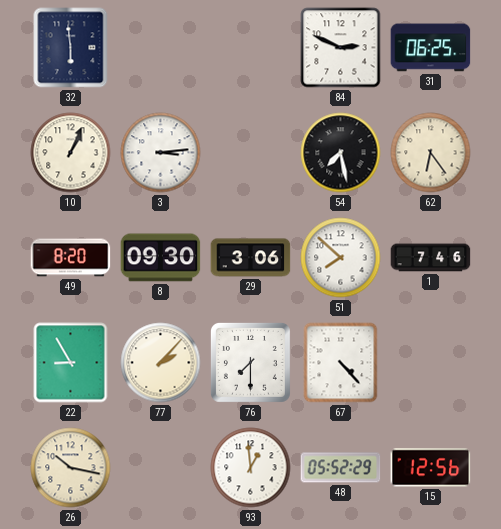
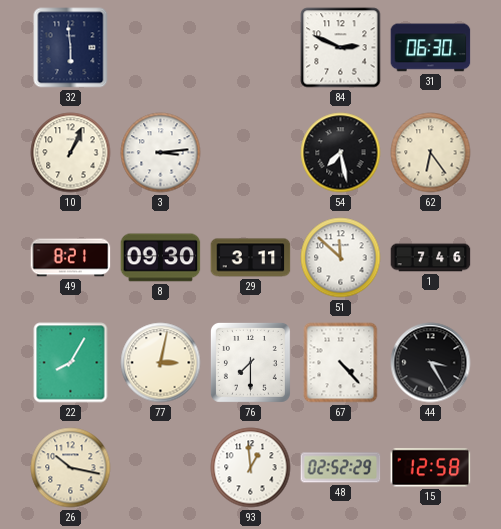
31: 06:25 -> 06:30 (431, 48)
49: 8:20 -> 8:21 (71, 258)
29: 3:06 -> 3:11 (251, 258)
51: 7:52 -> 11:52 (341, 258)
22: 8:55 -> 8:05 (71, 363)
77: 2:07 -> 3:02 (161, 363)
44: none -> 3:25 (431, 363)
48: 05:52 -> 02:52 (341, 468)
15: 12:56 -> 12:58 (431, 468)
